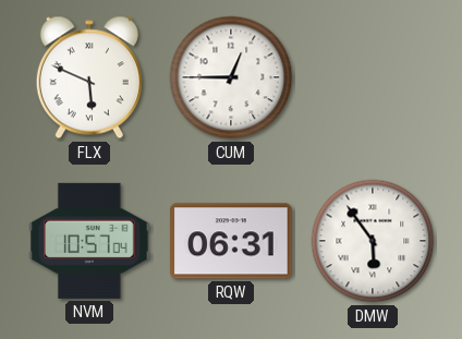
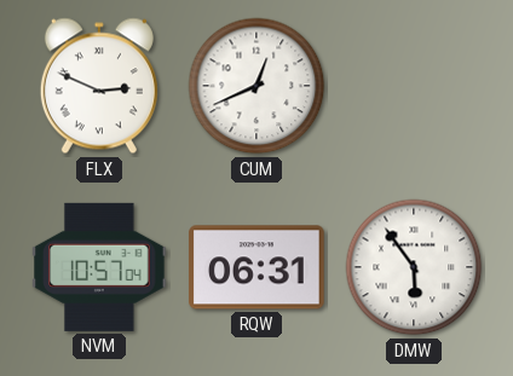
FLX: 5:49 -> 2:49 (99, 86)
CUM: 12:45 -> 12:41 (256, 86)
